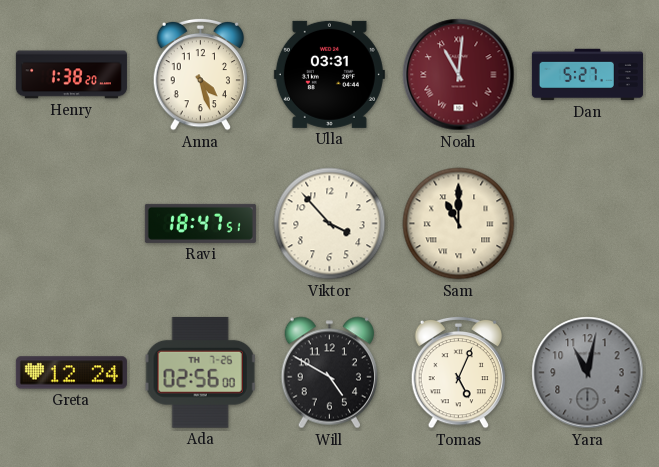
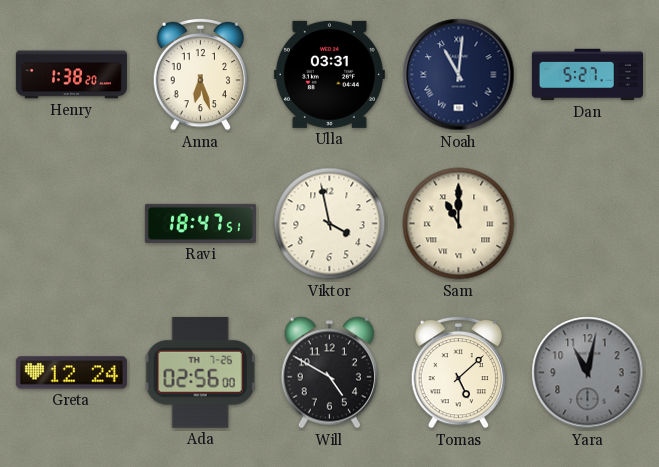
Anna: 4:27 -> 6:27 (201, 74)
Noah dial: burgundy -> navy (459, 75)
Viktor: 3:53 -> 3:58 (330, 224)
Tomas: 5:04 -> 5:08 (459, 372)
